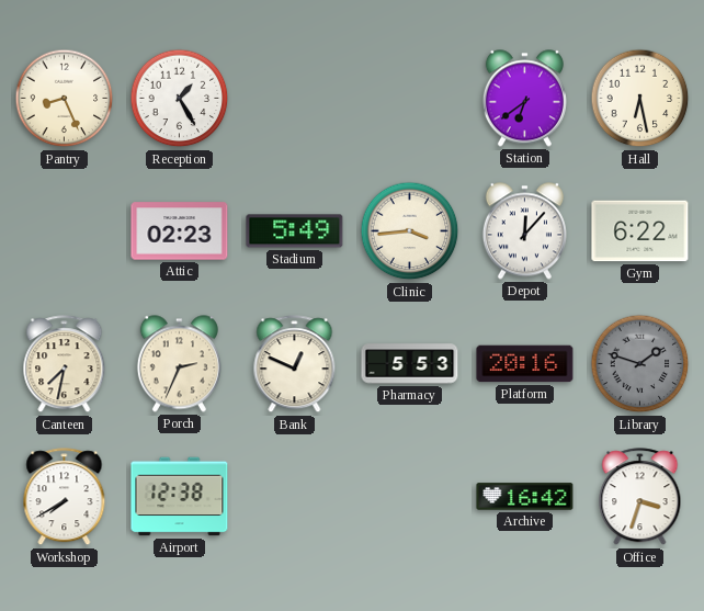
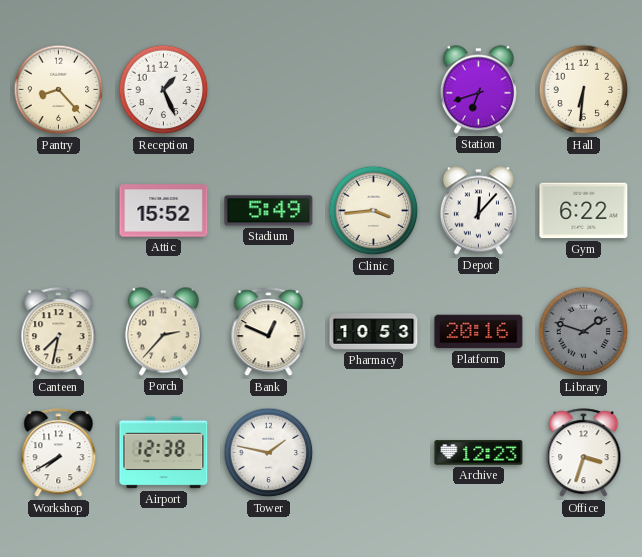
Pantry: 8:26 -> 8:23 (59, 90)
Reception: 1:25 -> 1:26 (164, 90)
Station: 6:39 -> 6:42 (478, 90)
Hall: 6:28 -> 6:31 (584, 90)
Attic: 02:23 -> 15:52 (164, 211)
Porch: 2:34 -> 2:37 (163, 332)
Pharmacy: 5:53 -> 10:53 (374, 332)
Tower: none -> 1:47 (269, 453)
Archive: 16:42 -> 12:23 (479, 453)
